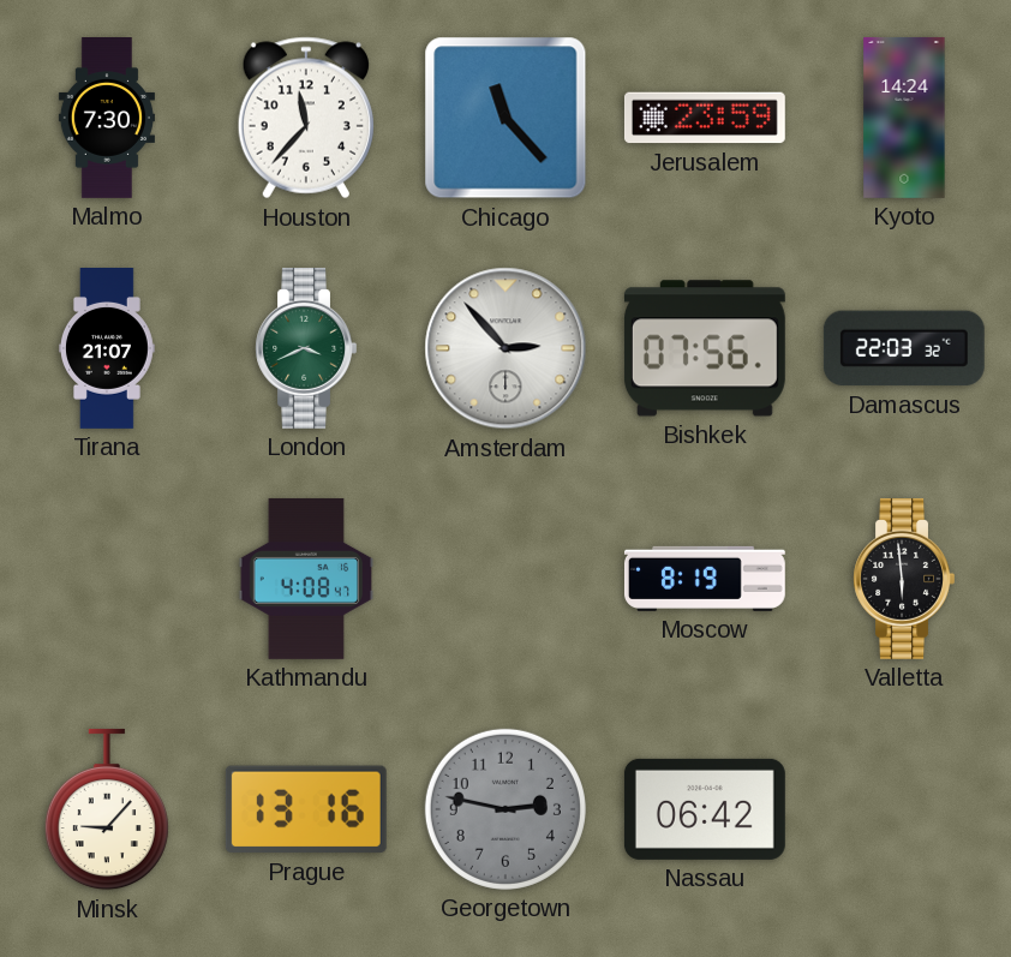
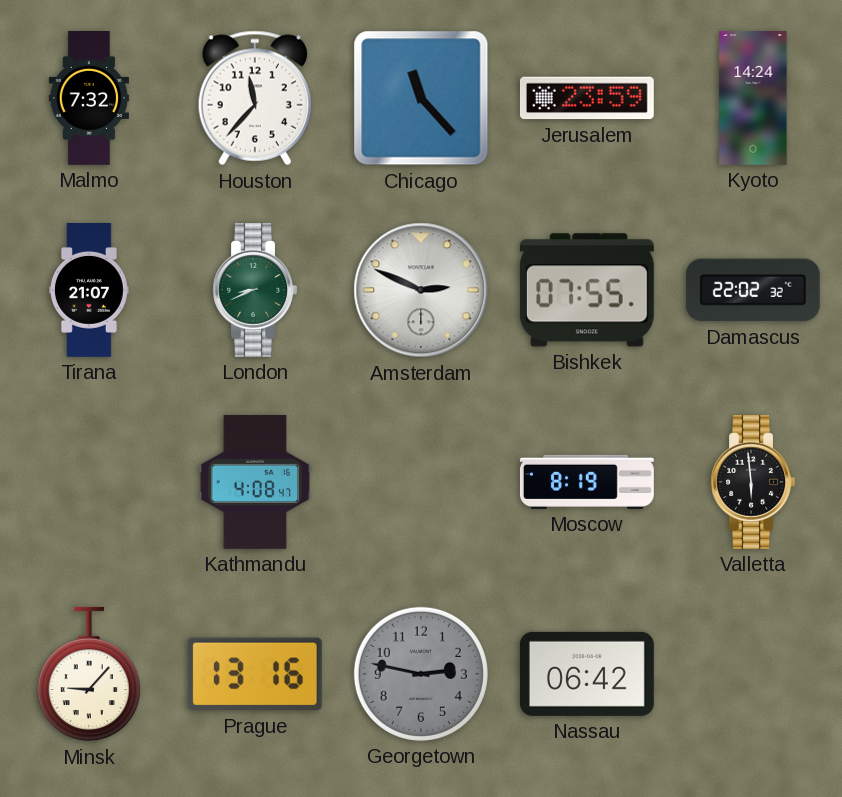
Malmo: 7:30 -> 7:32 (89, 99)
London: 3:41 -> 8:41 (255, 290)
Amsterdam: 2:53 -> 2:49 (421, 290)
Bishkek: 07:56 -> 07:55 (587, 290)
Damascus: 22:03 -> 22:02 (753, 290)
